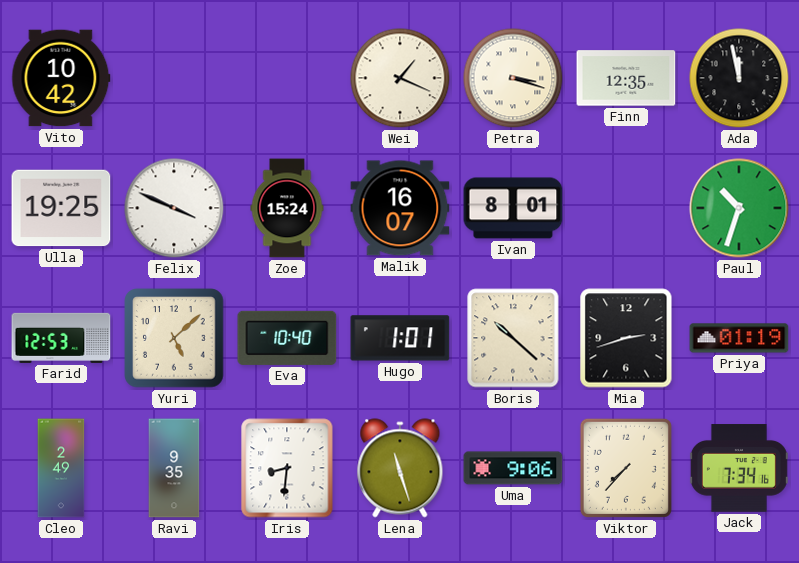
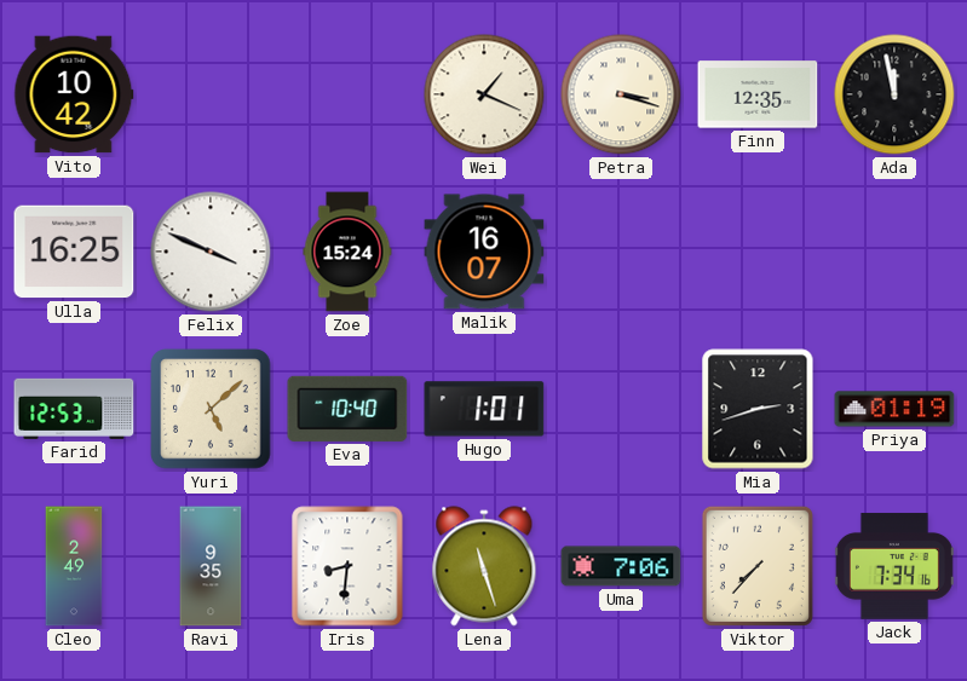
Ulla: 19:25 -> 16:25 (74, 252)
Ivan: 8:01 -> none (513, 208)
Paul: 10:33 -> none (739, 208)
Boris: 10:22 -> none (513, 338)
Uma: 9:06 -> 7:06 (621, 566)
